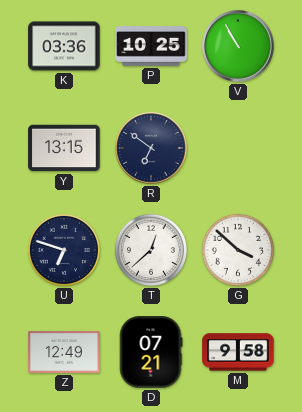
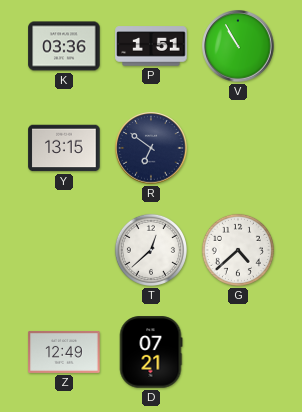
P: 10:25 -> 1:51 (151, 46)
U: 6:48 -> none (64, 250)
G: 3:52 -> 4:38 (238, 250)
M: 9:58 -> none (238, 352)
